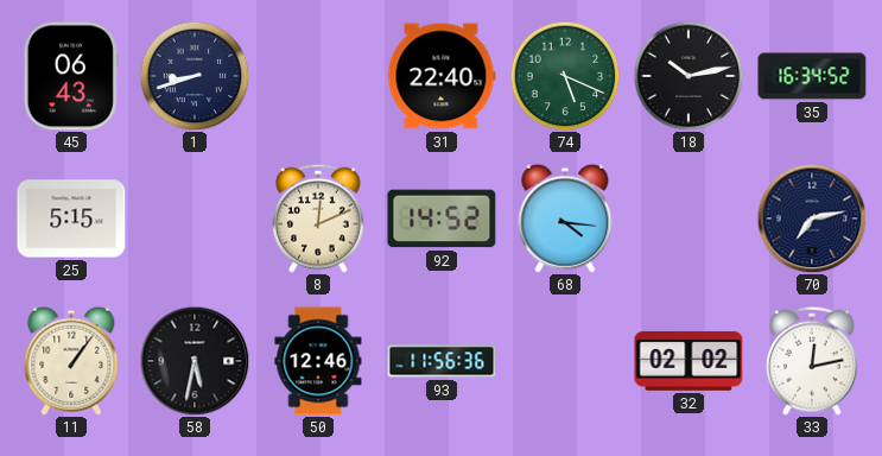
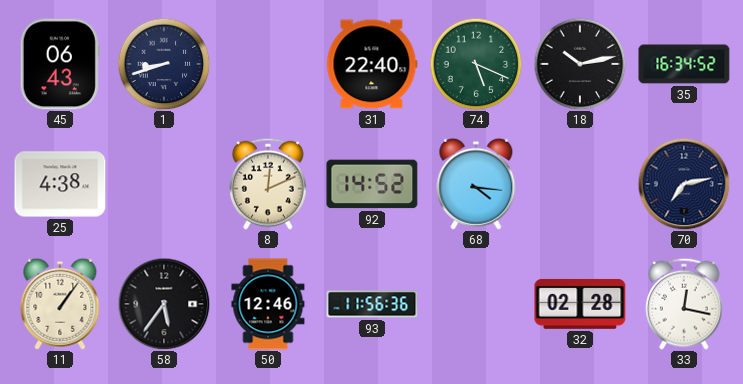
25: 5:15 -> 4:38 (60, 184)
58: 5:32 -> 5:36 (164, 304)
32: 02:02 -> 02:28 (580, 304)
33: 12:13 -> 12:17 (685, 304)
